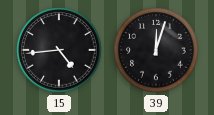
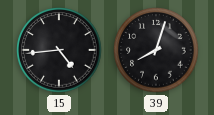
39: 12:03 -> 8:03 (156, 50)
